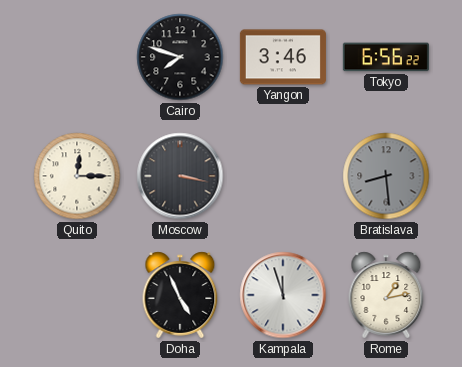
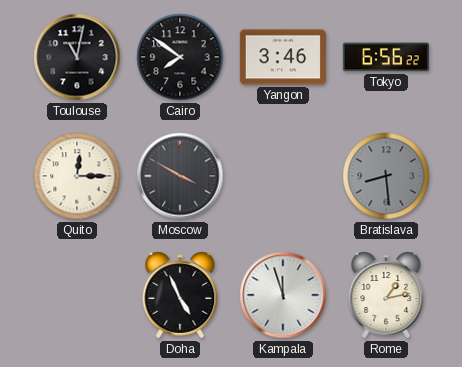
Toulouse: none -> 11:02 (77, 57)
Cairo: 7:48 -> 7:51 (180, 57)
Moscow: 3:17 -> 3:50 (180, 176)
